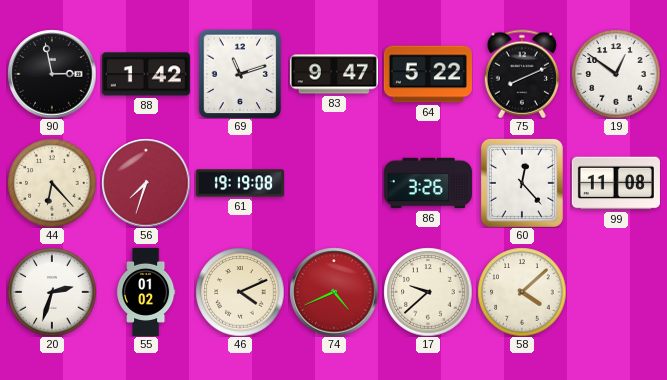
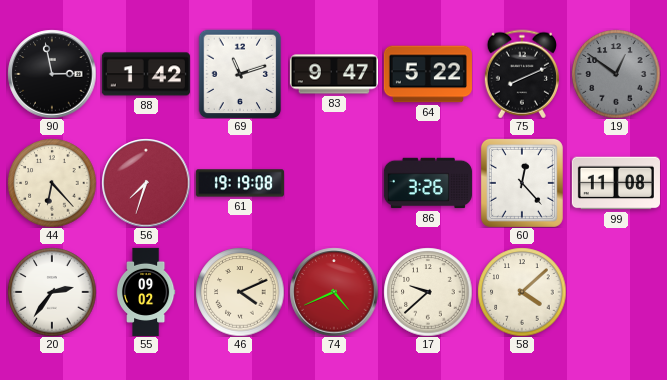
19 dial: white -> grey (616, 74)
20: 2:33 -> 2:36 (52, 292)
55: 01:02 -> 09:02 (146, 292)
